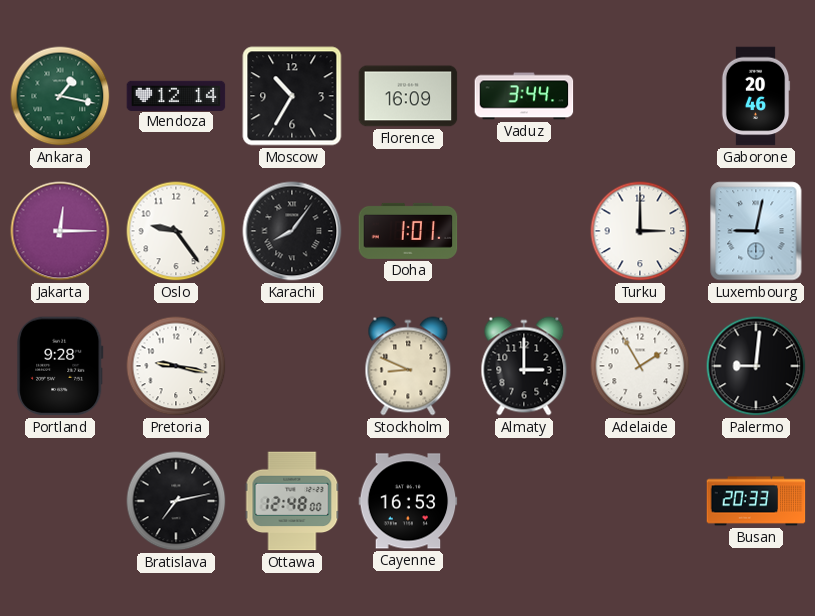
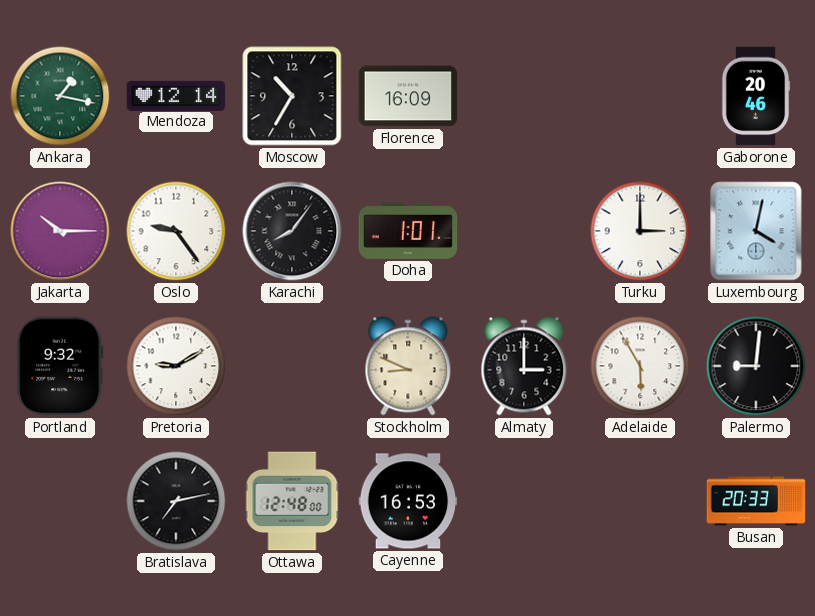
Vaduz: 3:44 -> none (524, 96)
Jakarta: 12:15 -> 10:15 (60, 231)
Luxembourg: 9:02 -> 4:02 (756, 231)
Portland: 9:28 -> 9:32 (60, 366)
Pretoria: 9:17 -> 9:10 (176, 366)
Adelaide: 1:55 -> 5:55 (640, 366)
